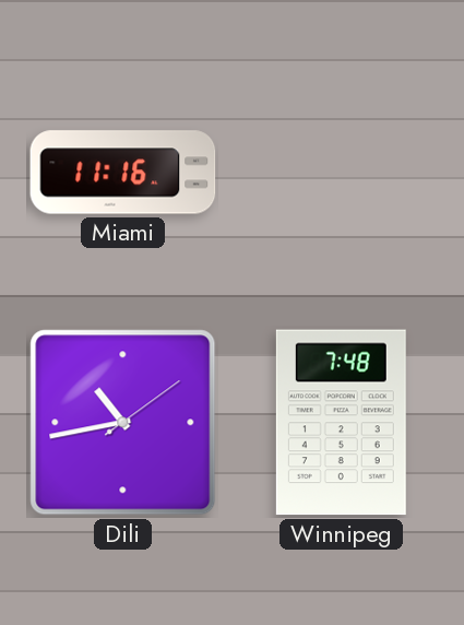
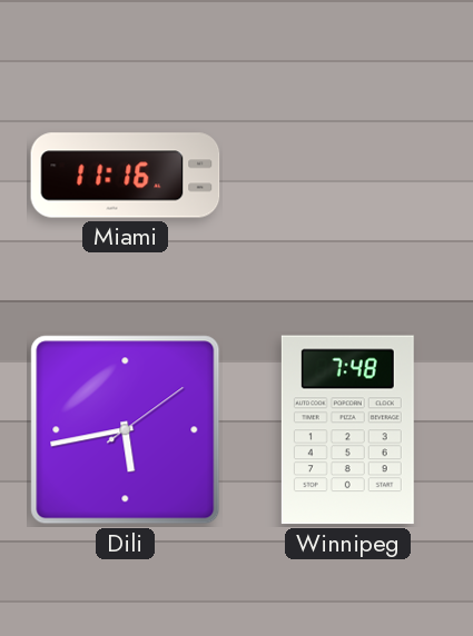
Dili: 10:43 -> 5:43 (126, 430)
